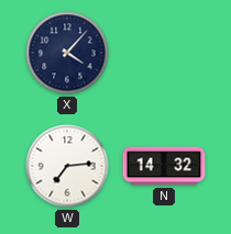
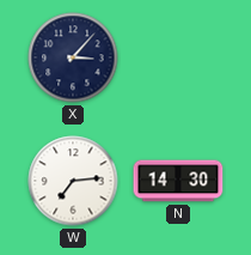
X: 4:07 -> 3:07 (73, 57)
N: 14:32 -> 14:30 (178, 181)
